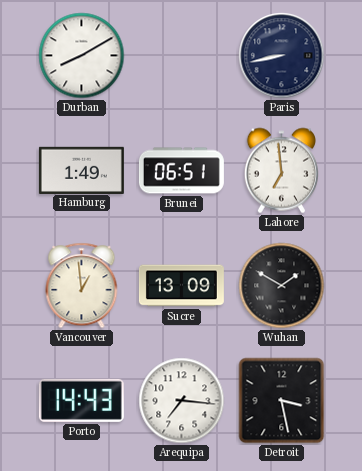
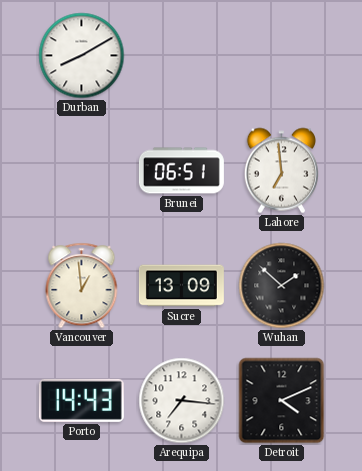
Paris: 8:43 -> none (282, 56)
Hamburg: 1:49 -> none (81, 170)
Wuhan: 1:50 -> 1:52 (282, 286)
Detroit: 3:28 -> 4:11 (282, 401)
